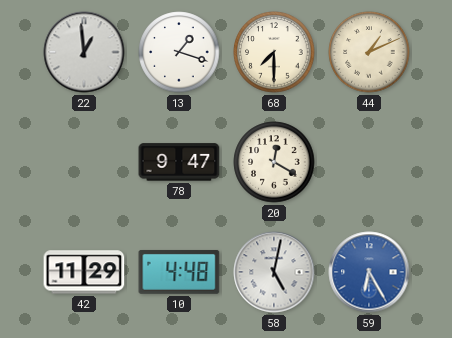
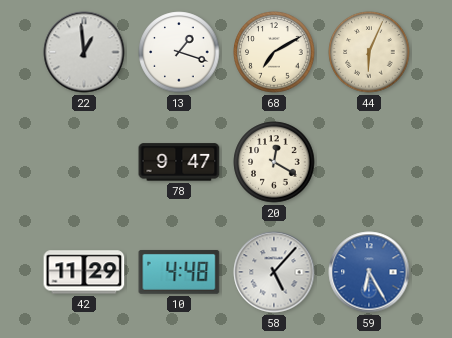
68: 7:30 -> 7:10 (274, 52)
44: 1:11 -> 6:04 (369, 52)
58: 5:02 -> 5:07 (274, 272)
